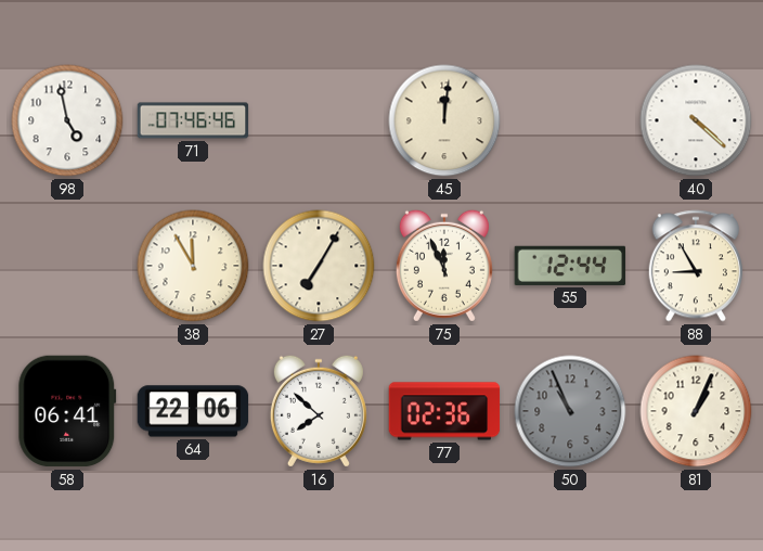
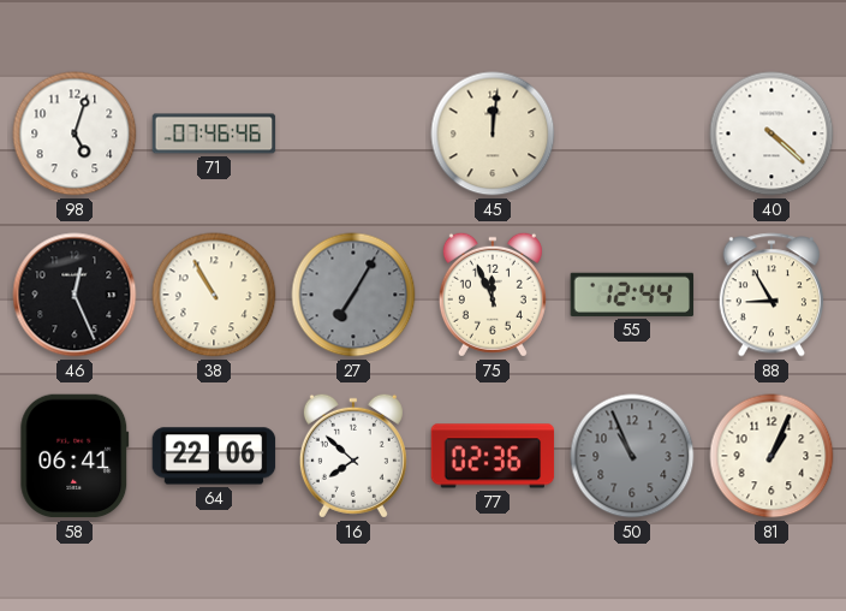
98: 4:58 -> 5:03 (75, 134)
46: none -> 12:26 (75, 295)
38: 11:55 -> 10:55 (214, 295)
27 dial: cream -> grey (353, 295)
